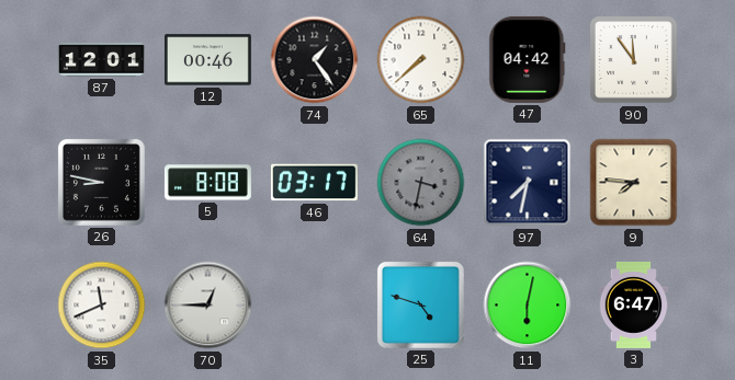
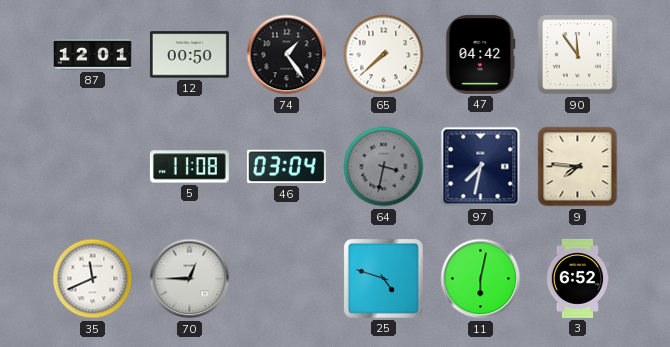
12: 00:46 -> 00:50 (189, 55)
26: 8:47 -> none (101, 182)
5: 8:08 -> 11:08 (189, 167)
46: 03:17 -> 03:04 (286, 167)
3: 6:47 -> 6:52 (578, 278)
